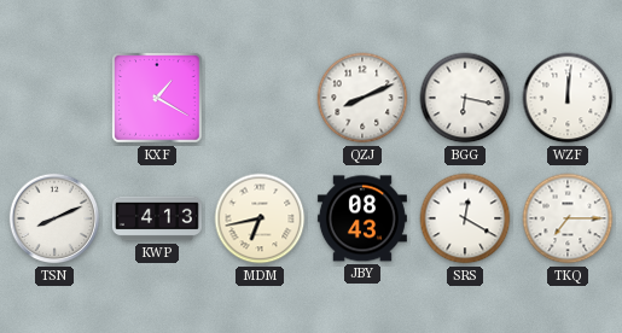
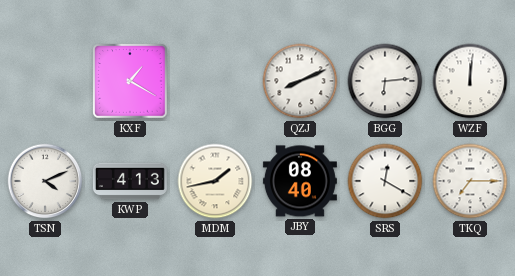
BGG: 6:17 -> 6:14 (385, 81)
TSN: 8:11 -> 4:11 (45, 181)
MDM: 6:43 -> 1:43 (215, 181)
JBY: 08:43 -> 08:40 (300, 181)
